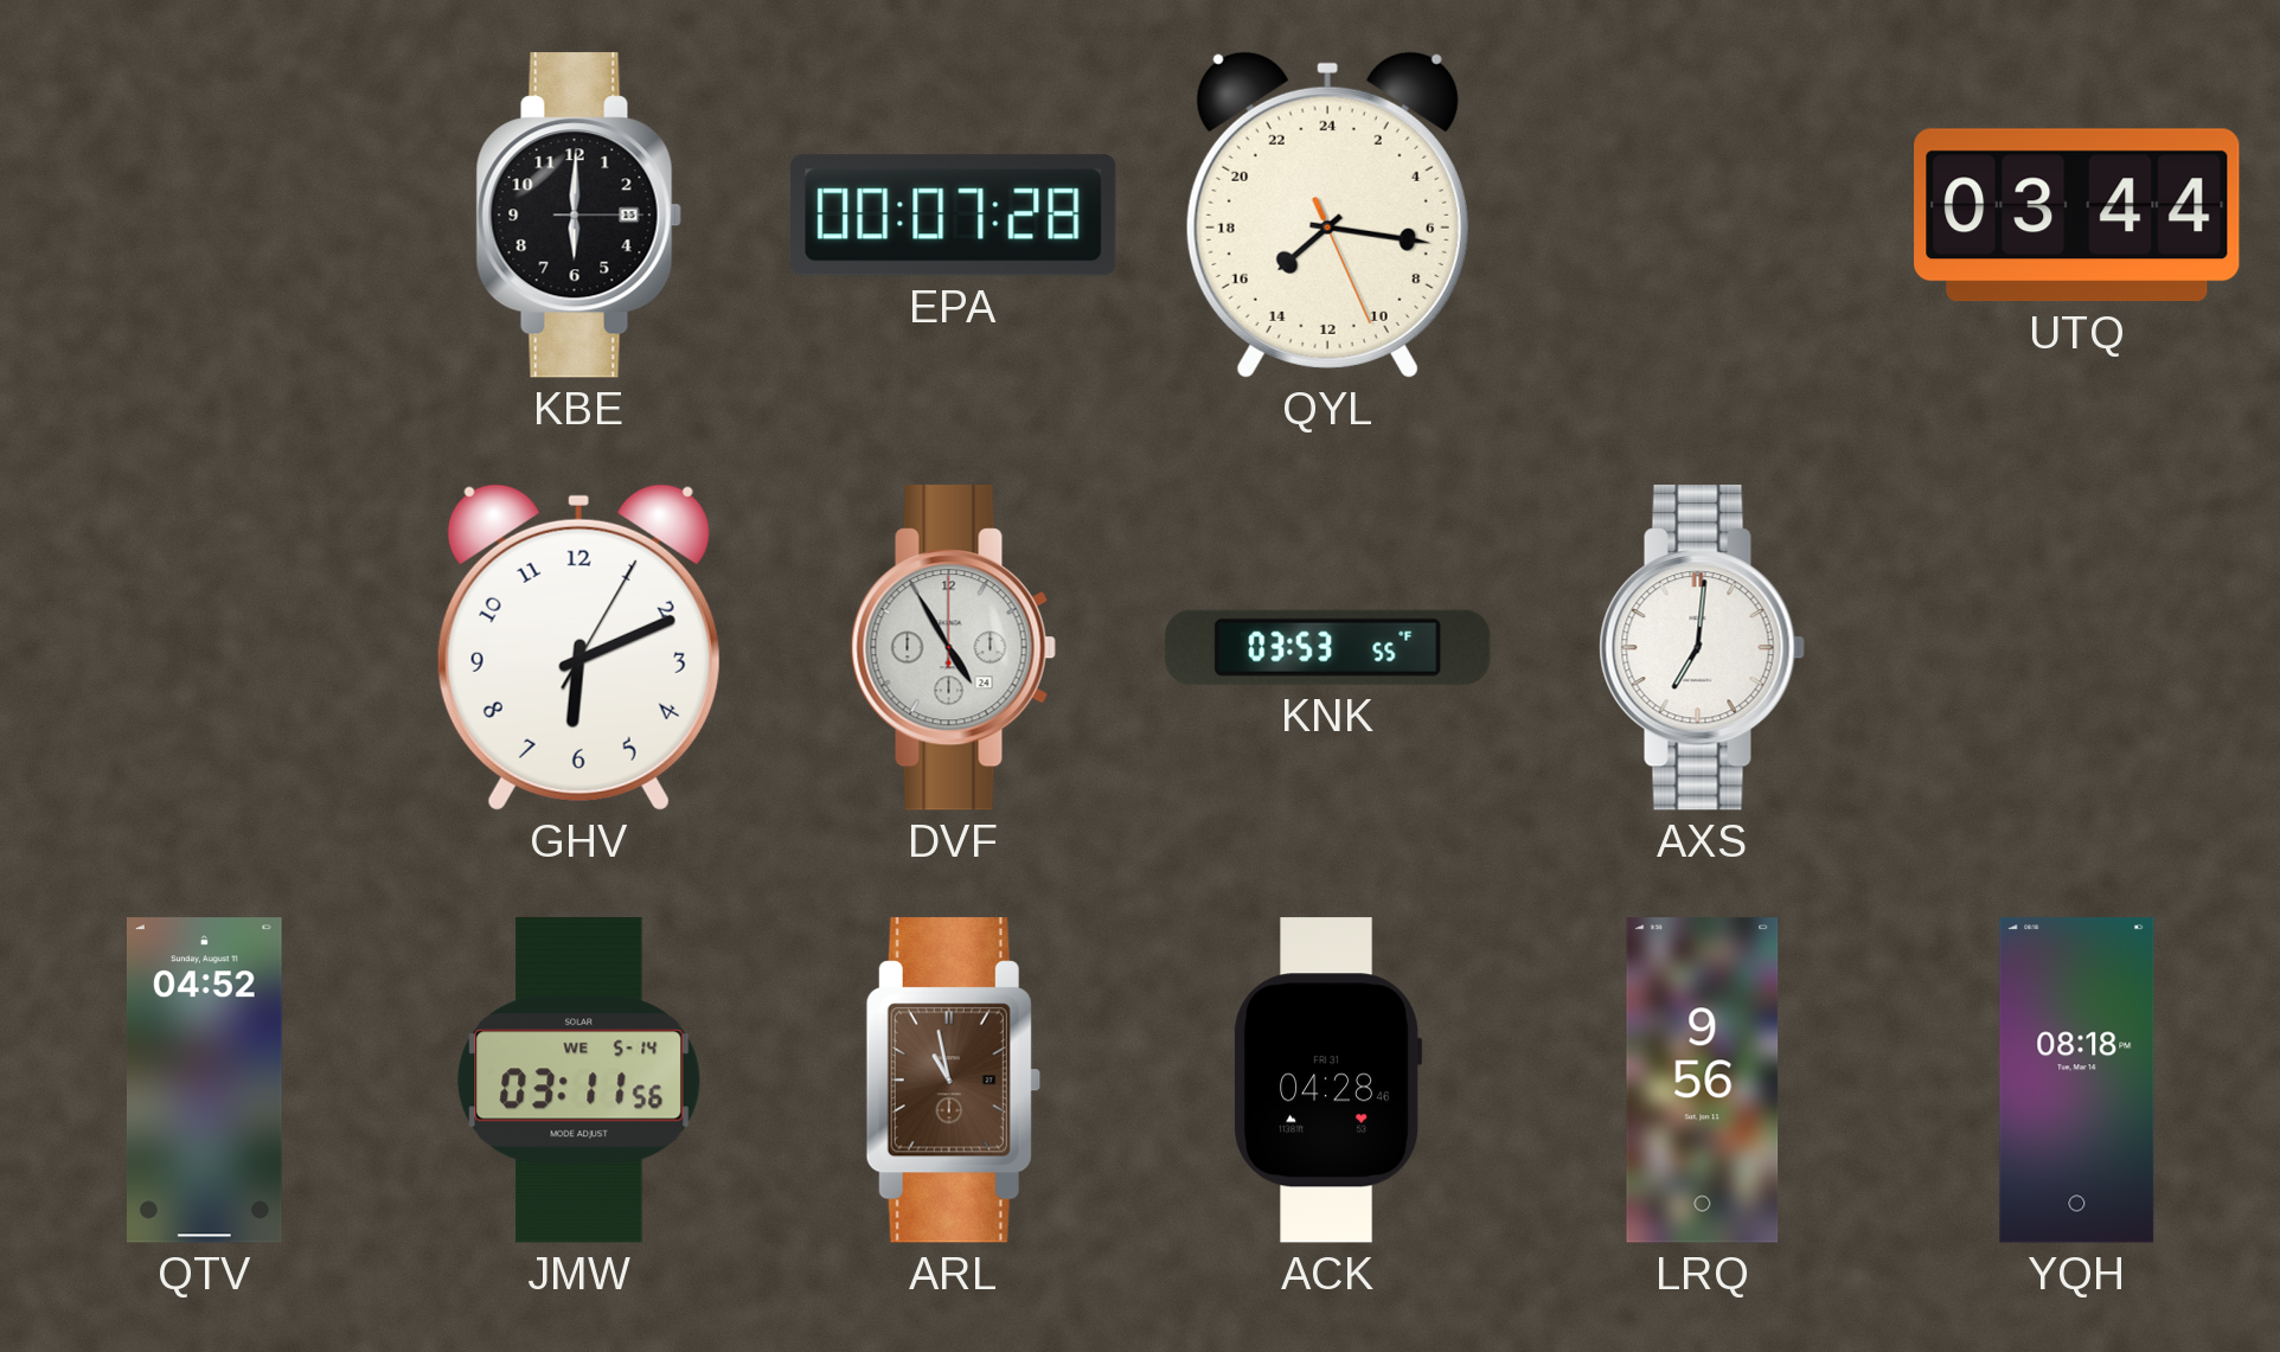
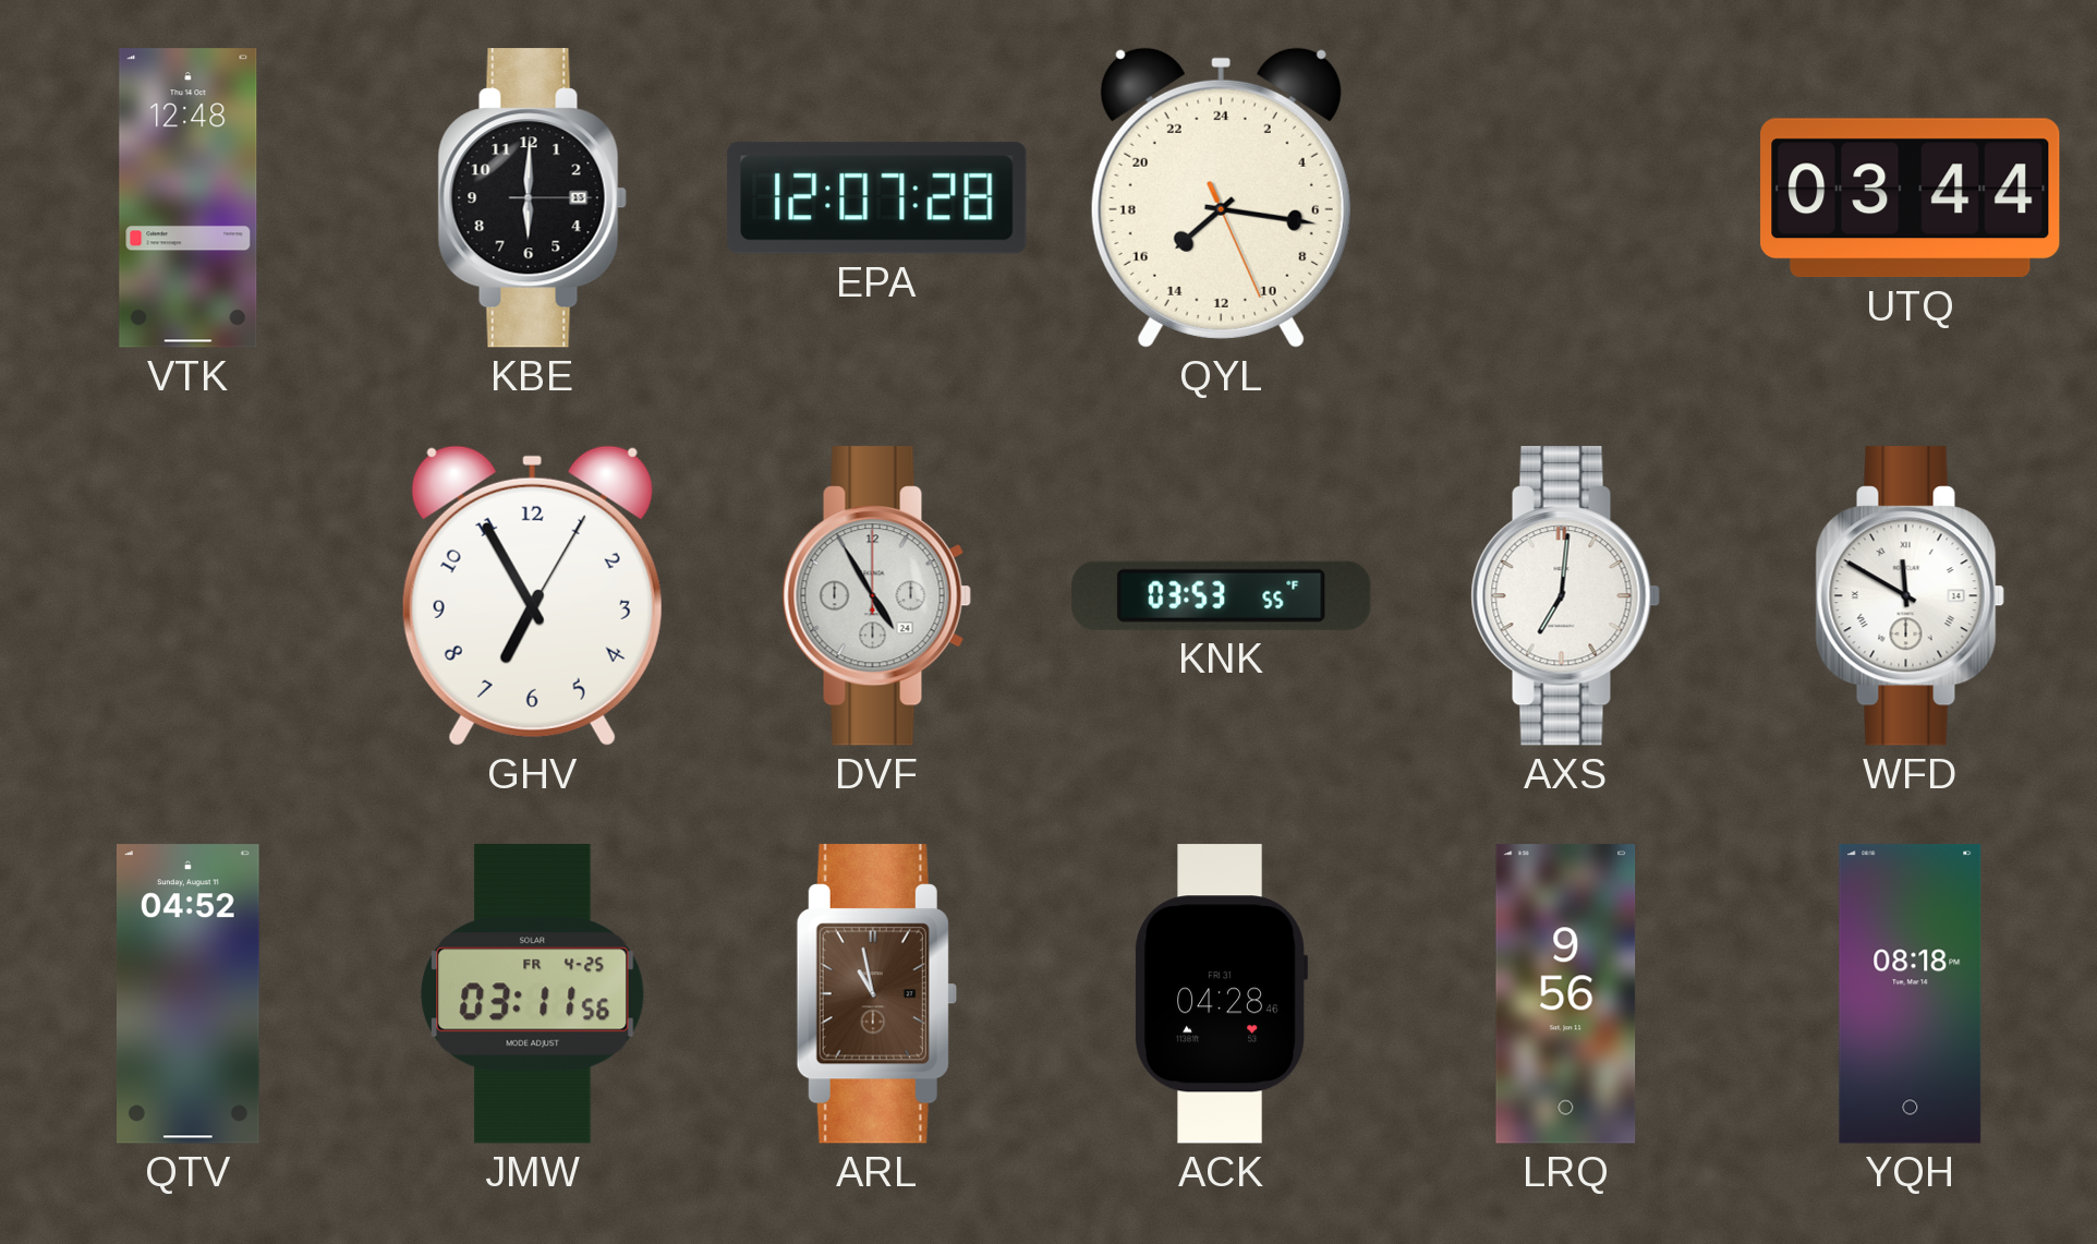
VTK: none -> 12:48 (189, 198)
EPA: 00:07 -> 12:07 (877, 198)
GHV: 6:11 -> 6:55 (532, 595)
WFD: none -> 11:50 (1910, 596)
JMW date: WE 5-14 -> FR 4-25 (533, 994)
